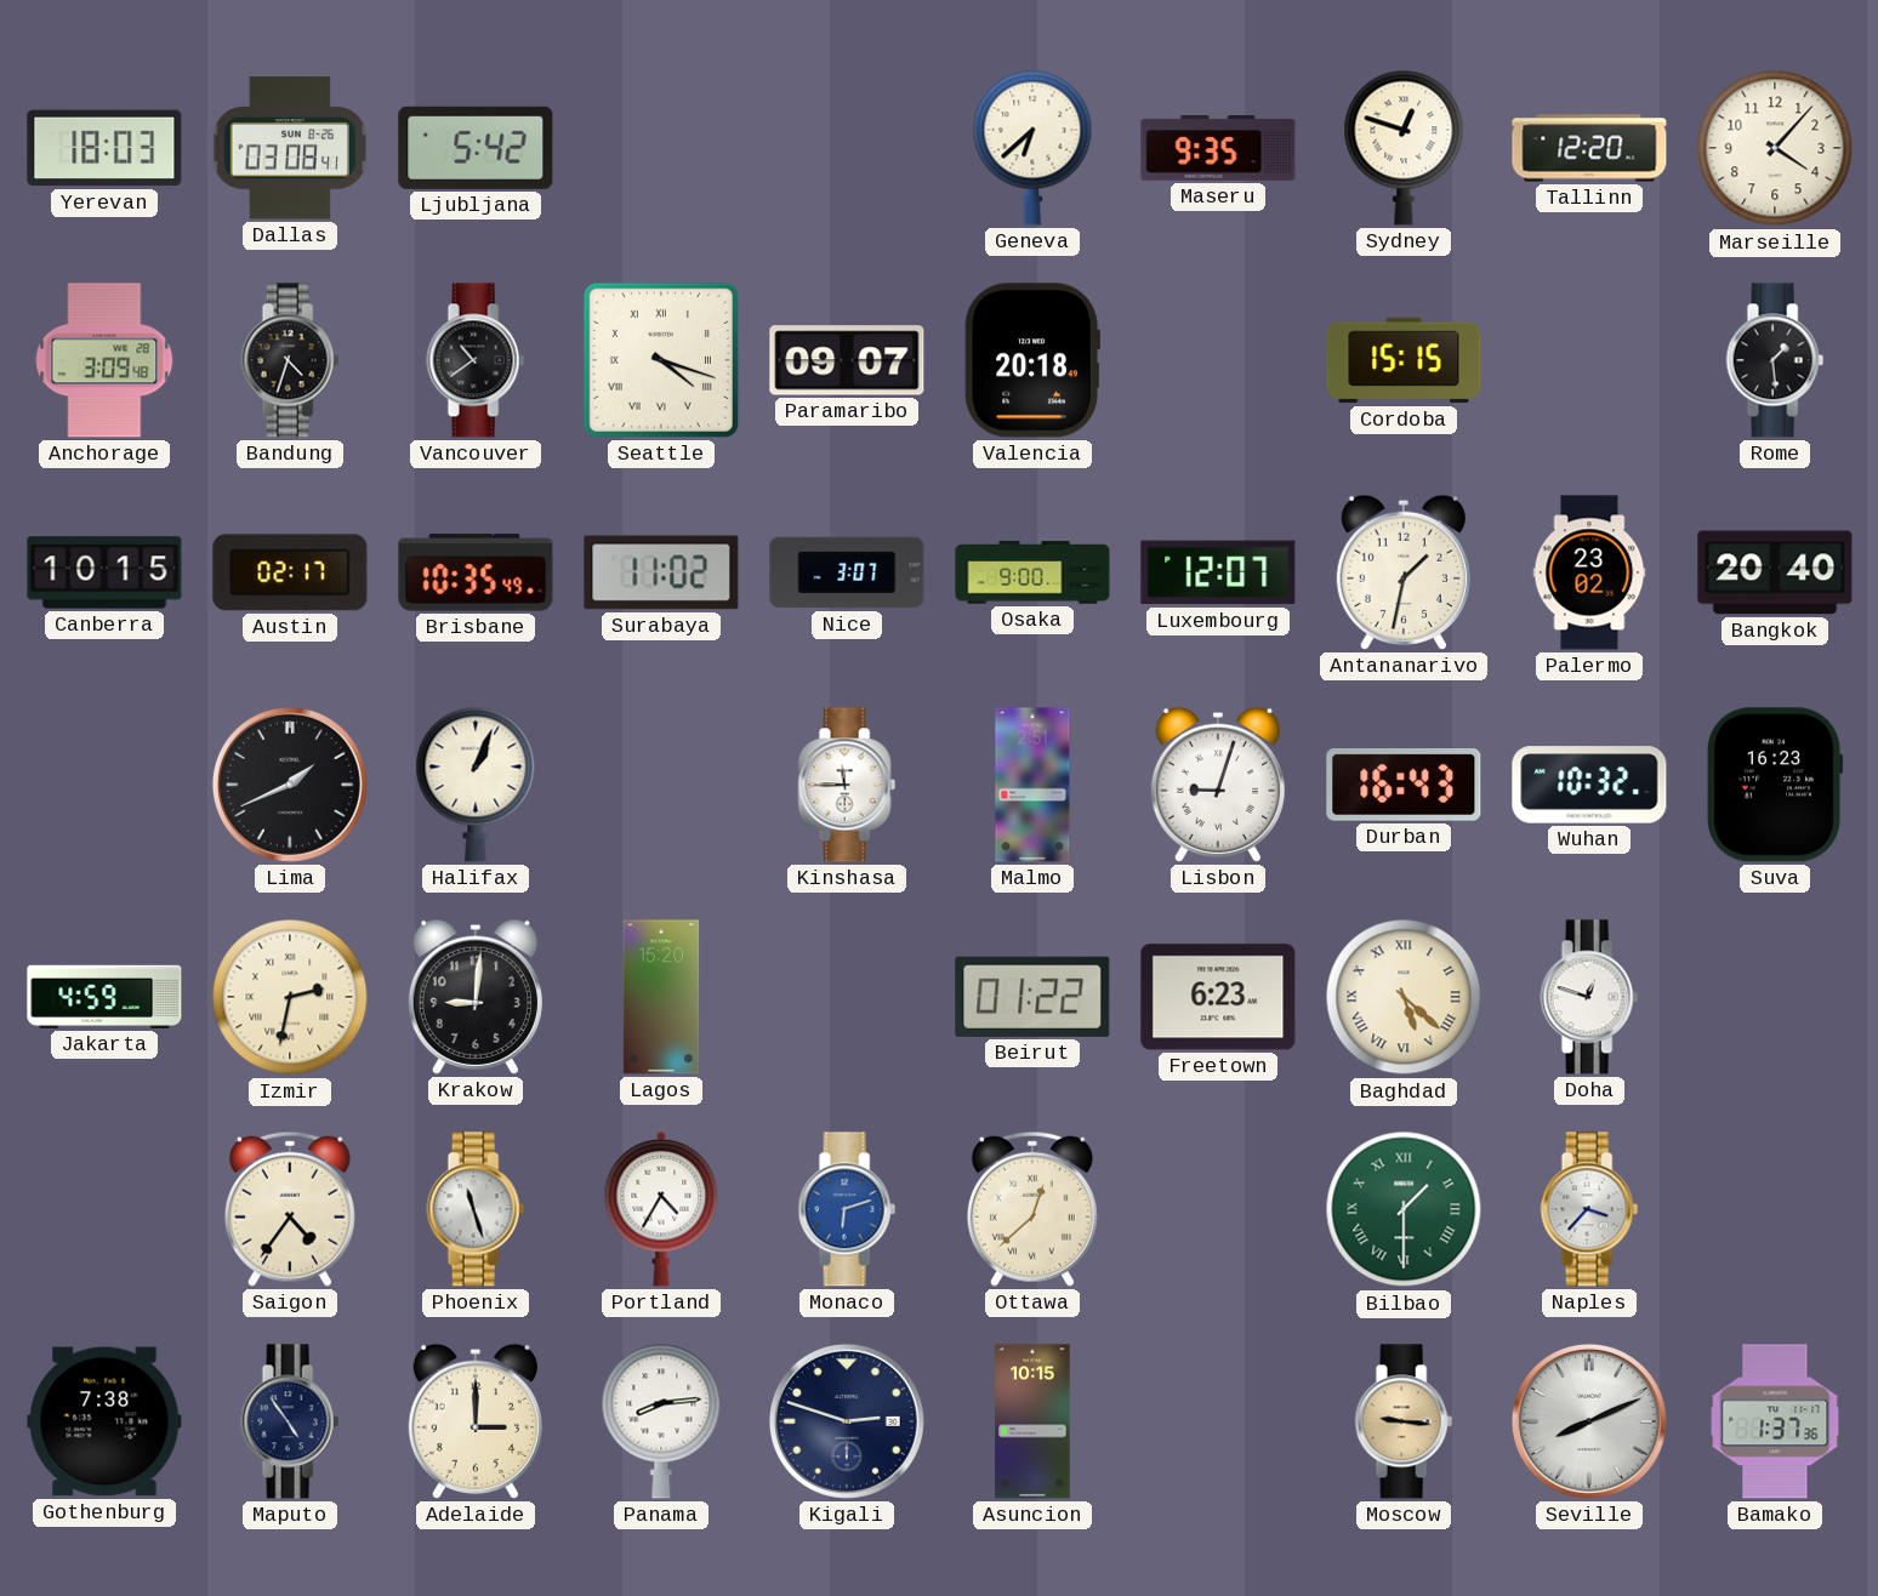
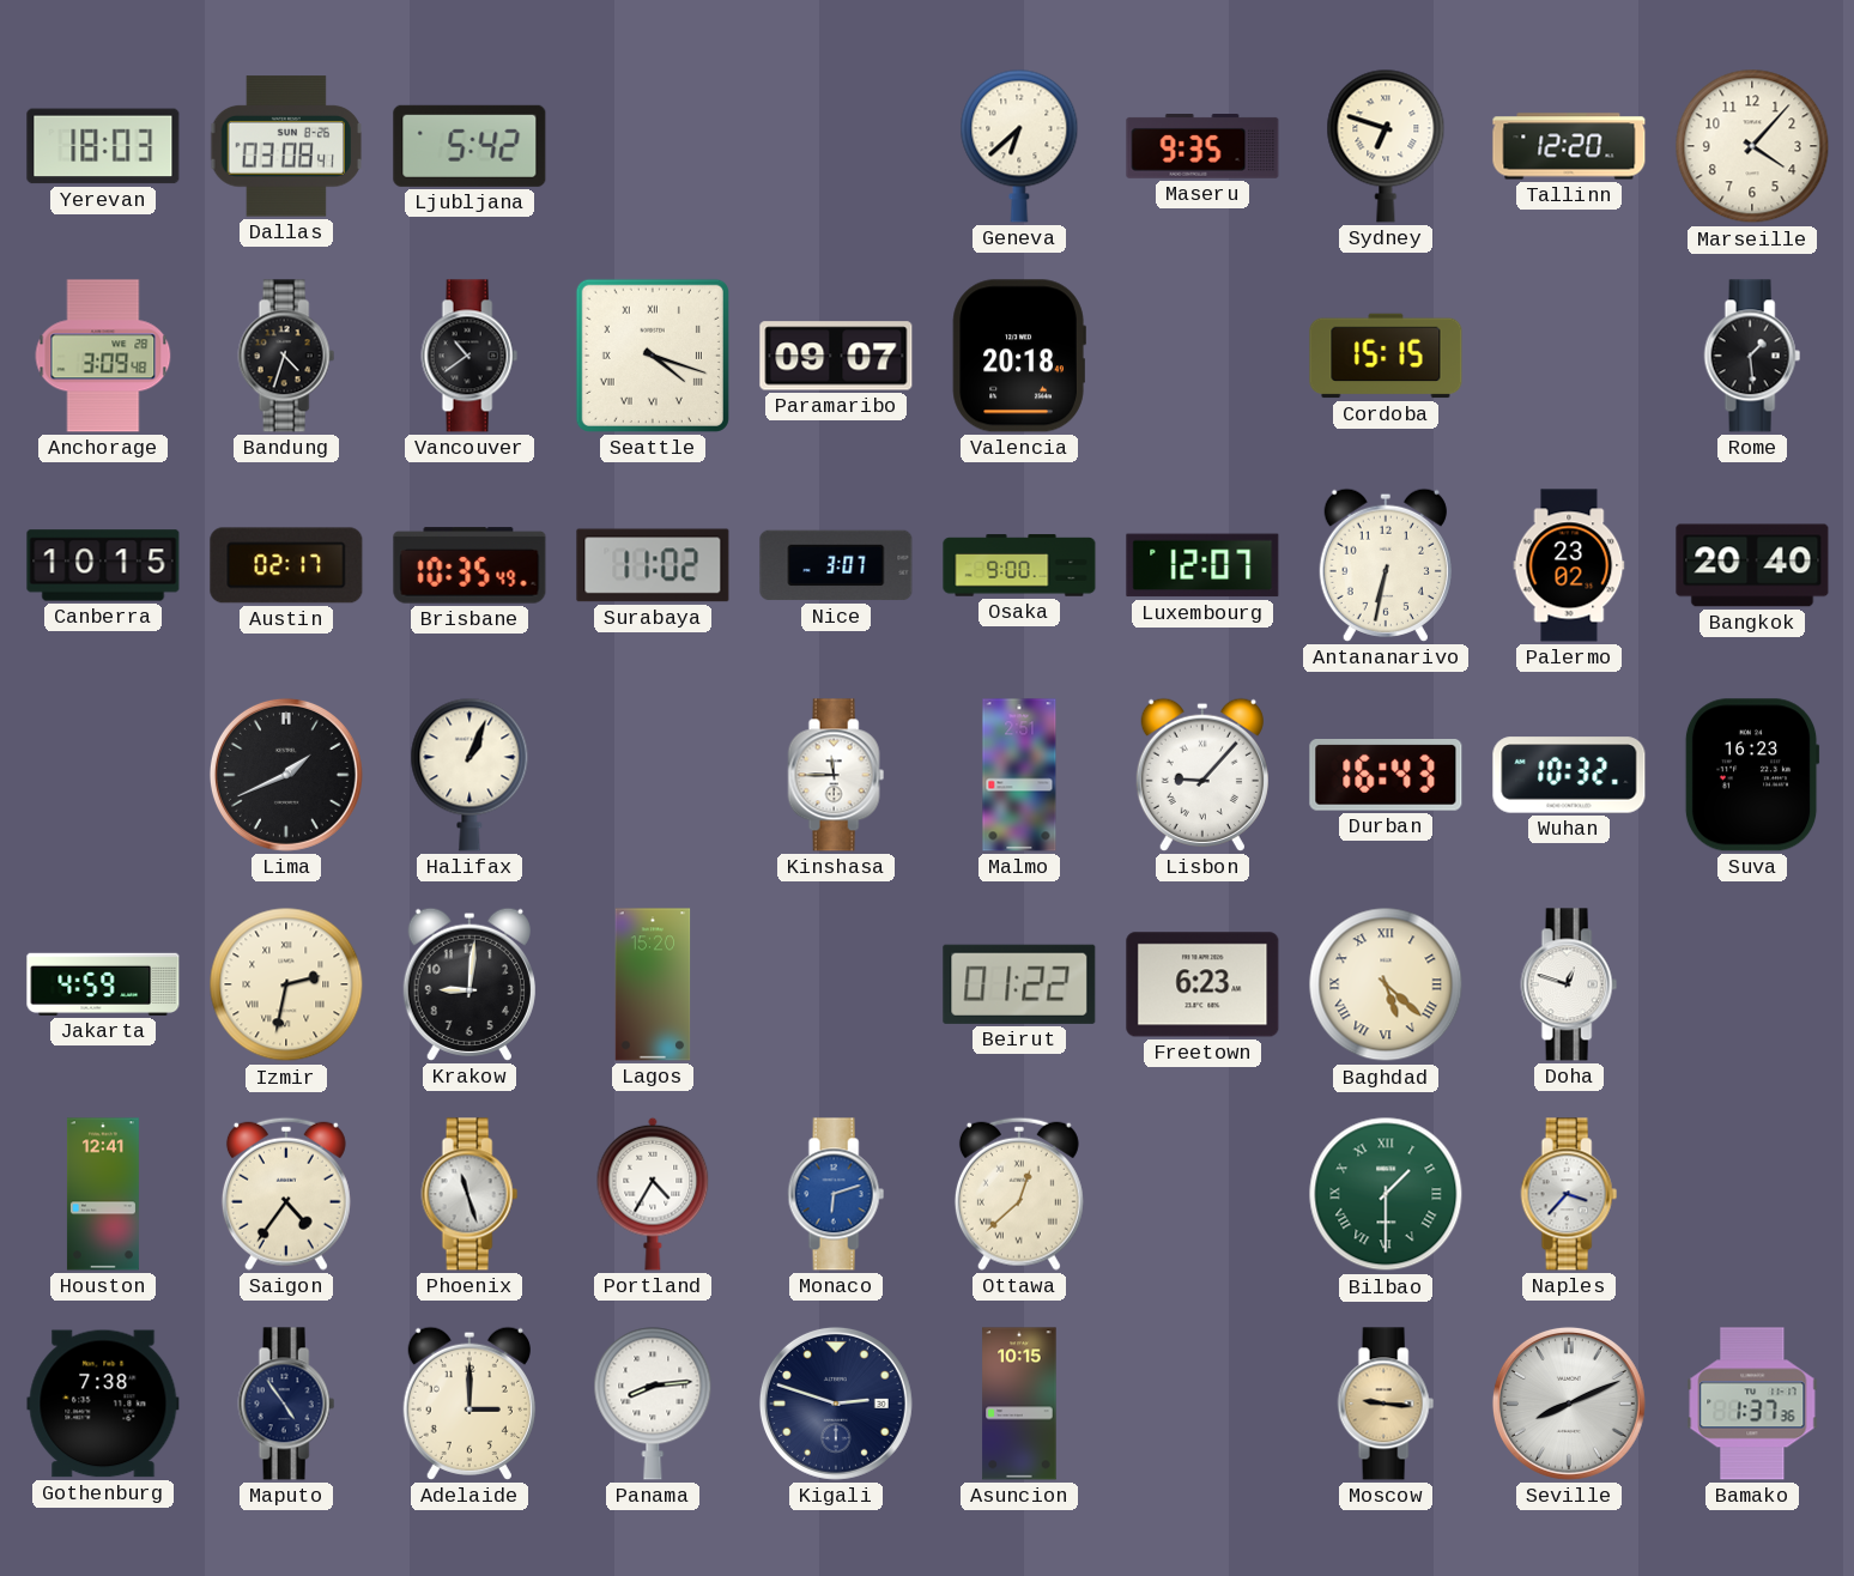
Sydney: 12:48 -> 6:48 (1386, 146)
Antananarivo: 1:32 -> 6:32 (1386, 565)
Lisbon: 9:03 -> 9:07 (1202, 775)
Houston: none -> 12:41 (103, 1194)
